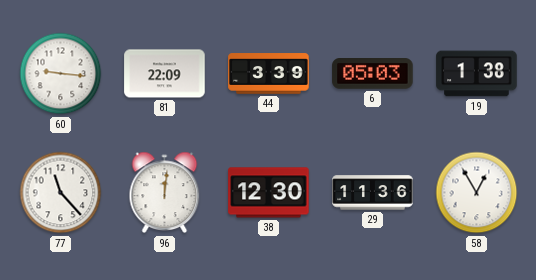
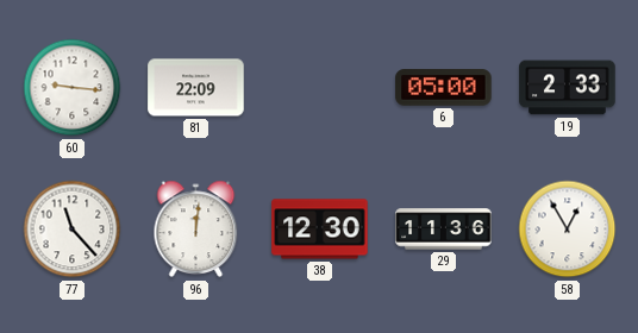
44: 3:39 -> none (269, 74)
6: 05:03 -> 05:00 (444, 88)
19: 1:38 -> 2:33 (568, 88)
